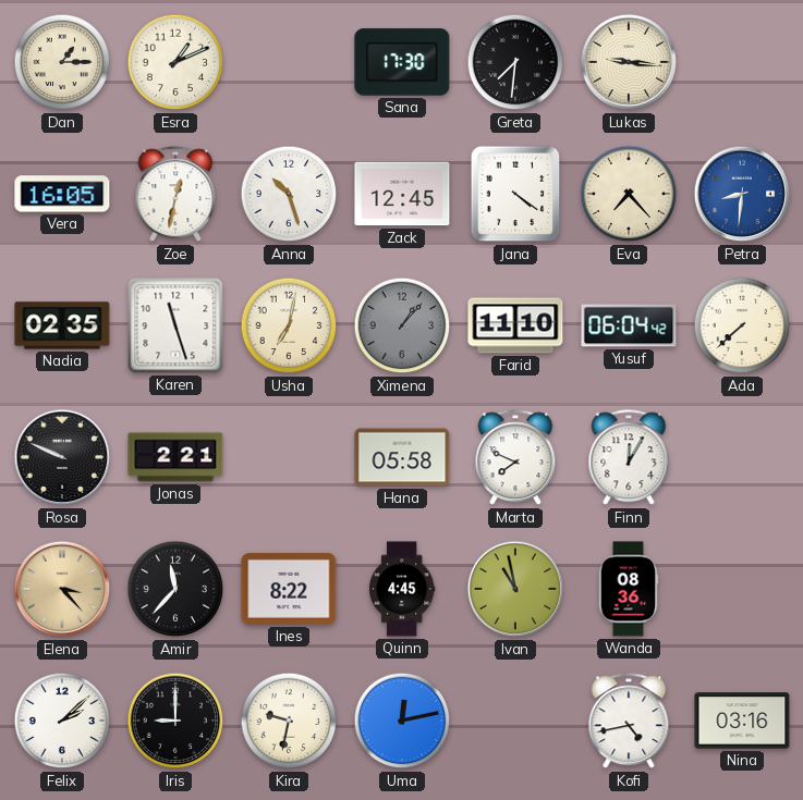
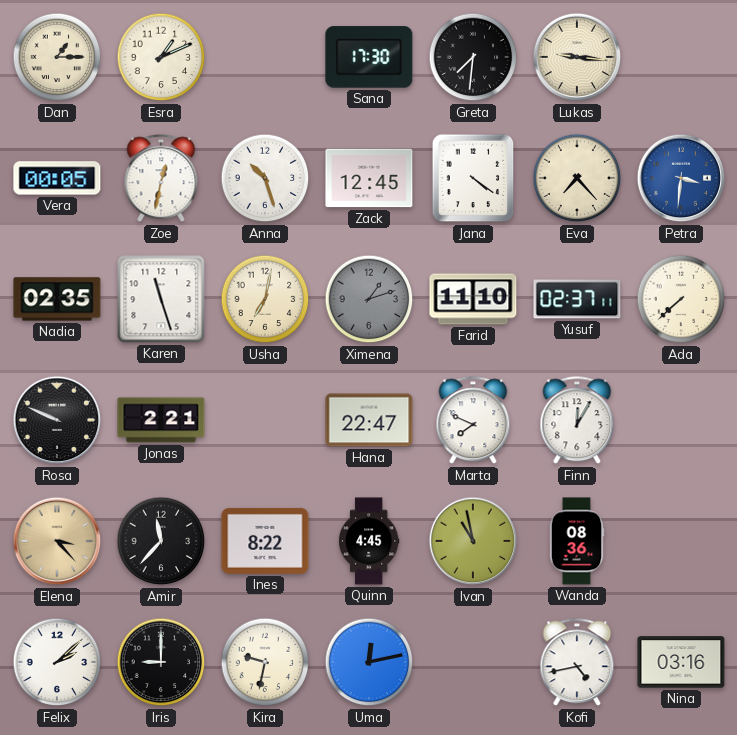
Vera: 16:05 -> 00:05 (57, 178)
Petra: 8:31 -> 3:31 (681, 178)
Ximena: 1:07 -> 1:12 (369, 299)
Yusuf: 06:04 -> 02:37 (577, 299)
Hana: 05:58 -> 22:47 (369, 420)
